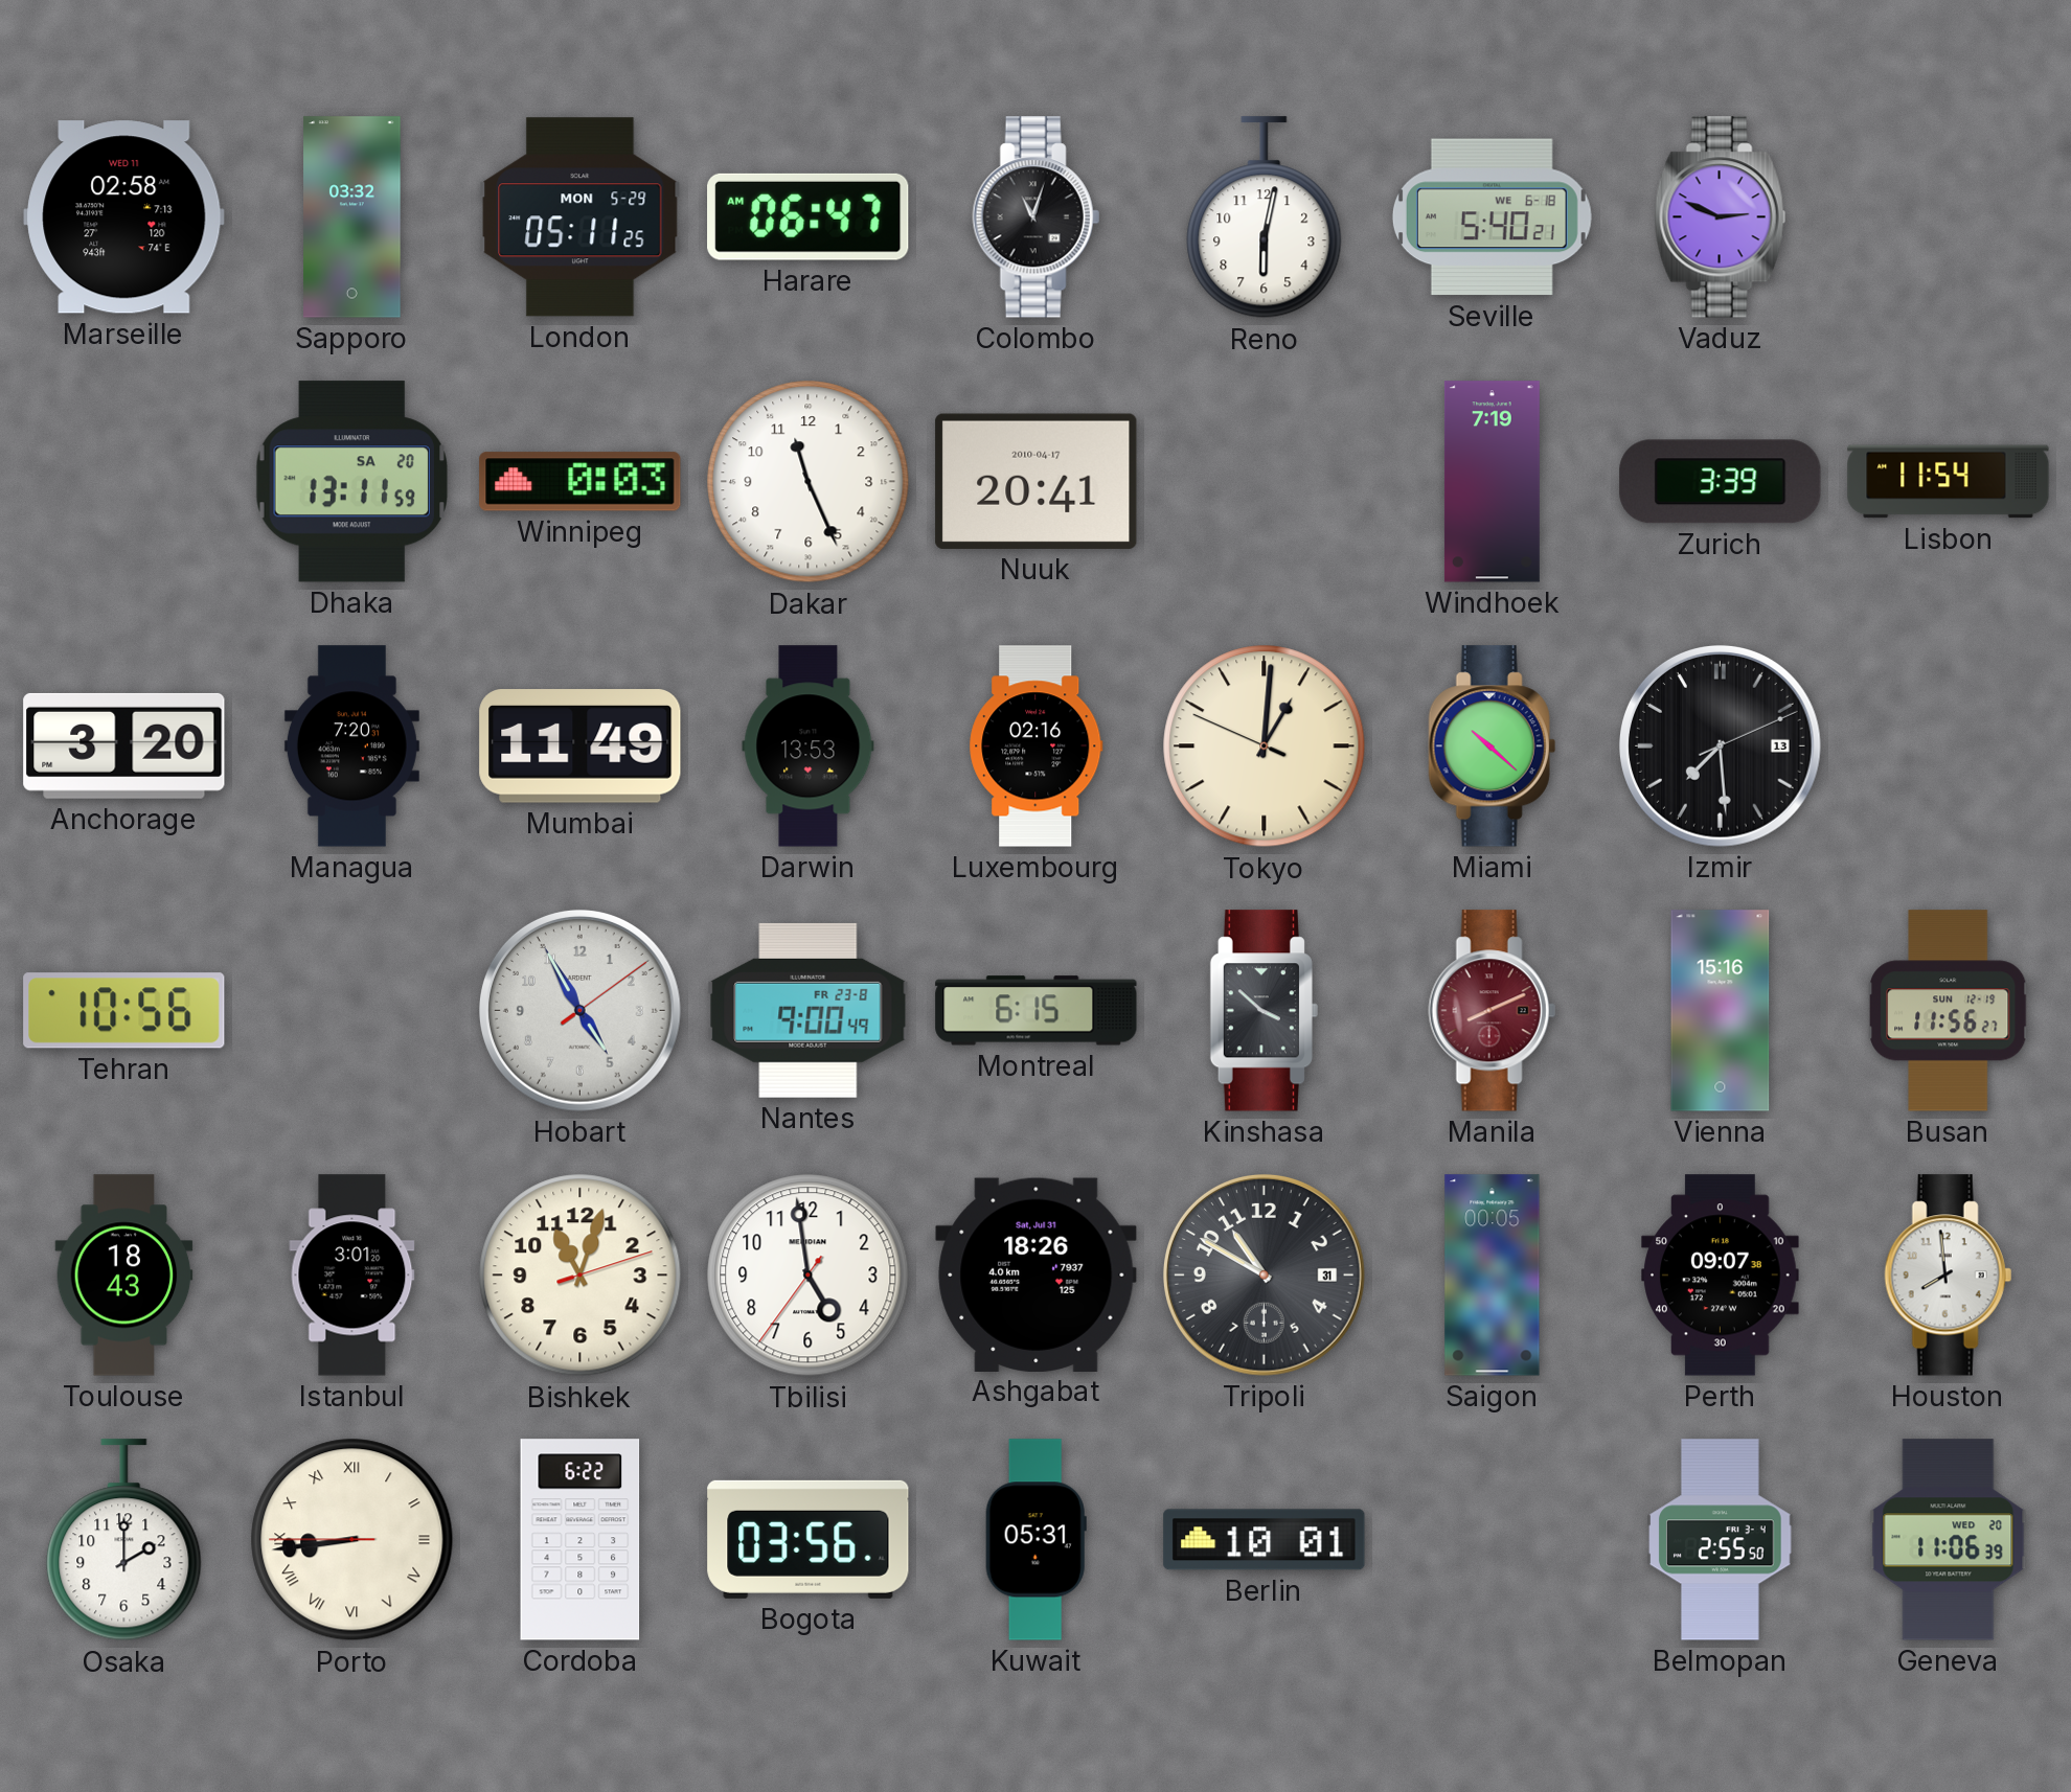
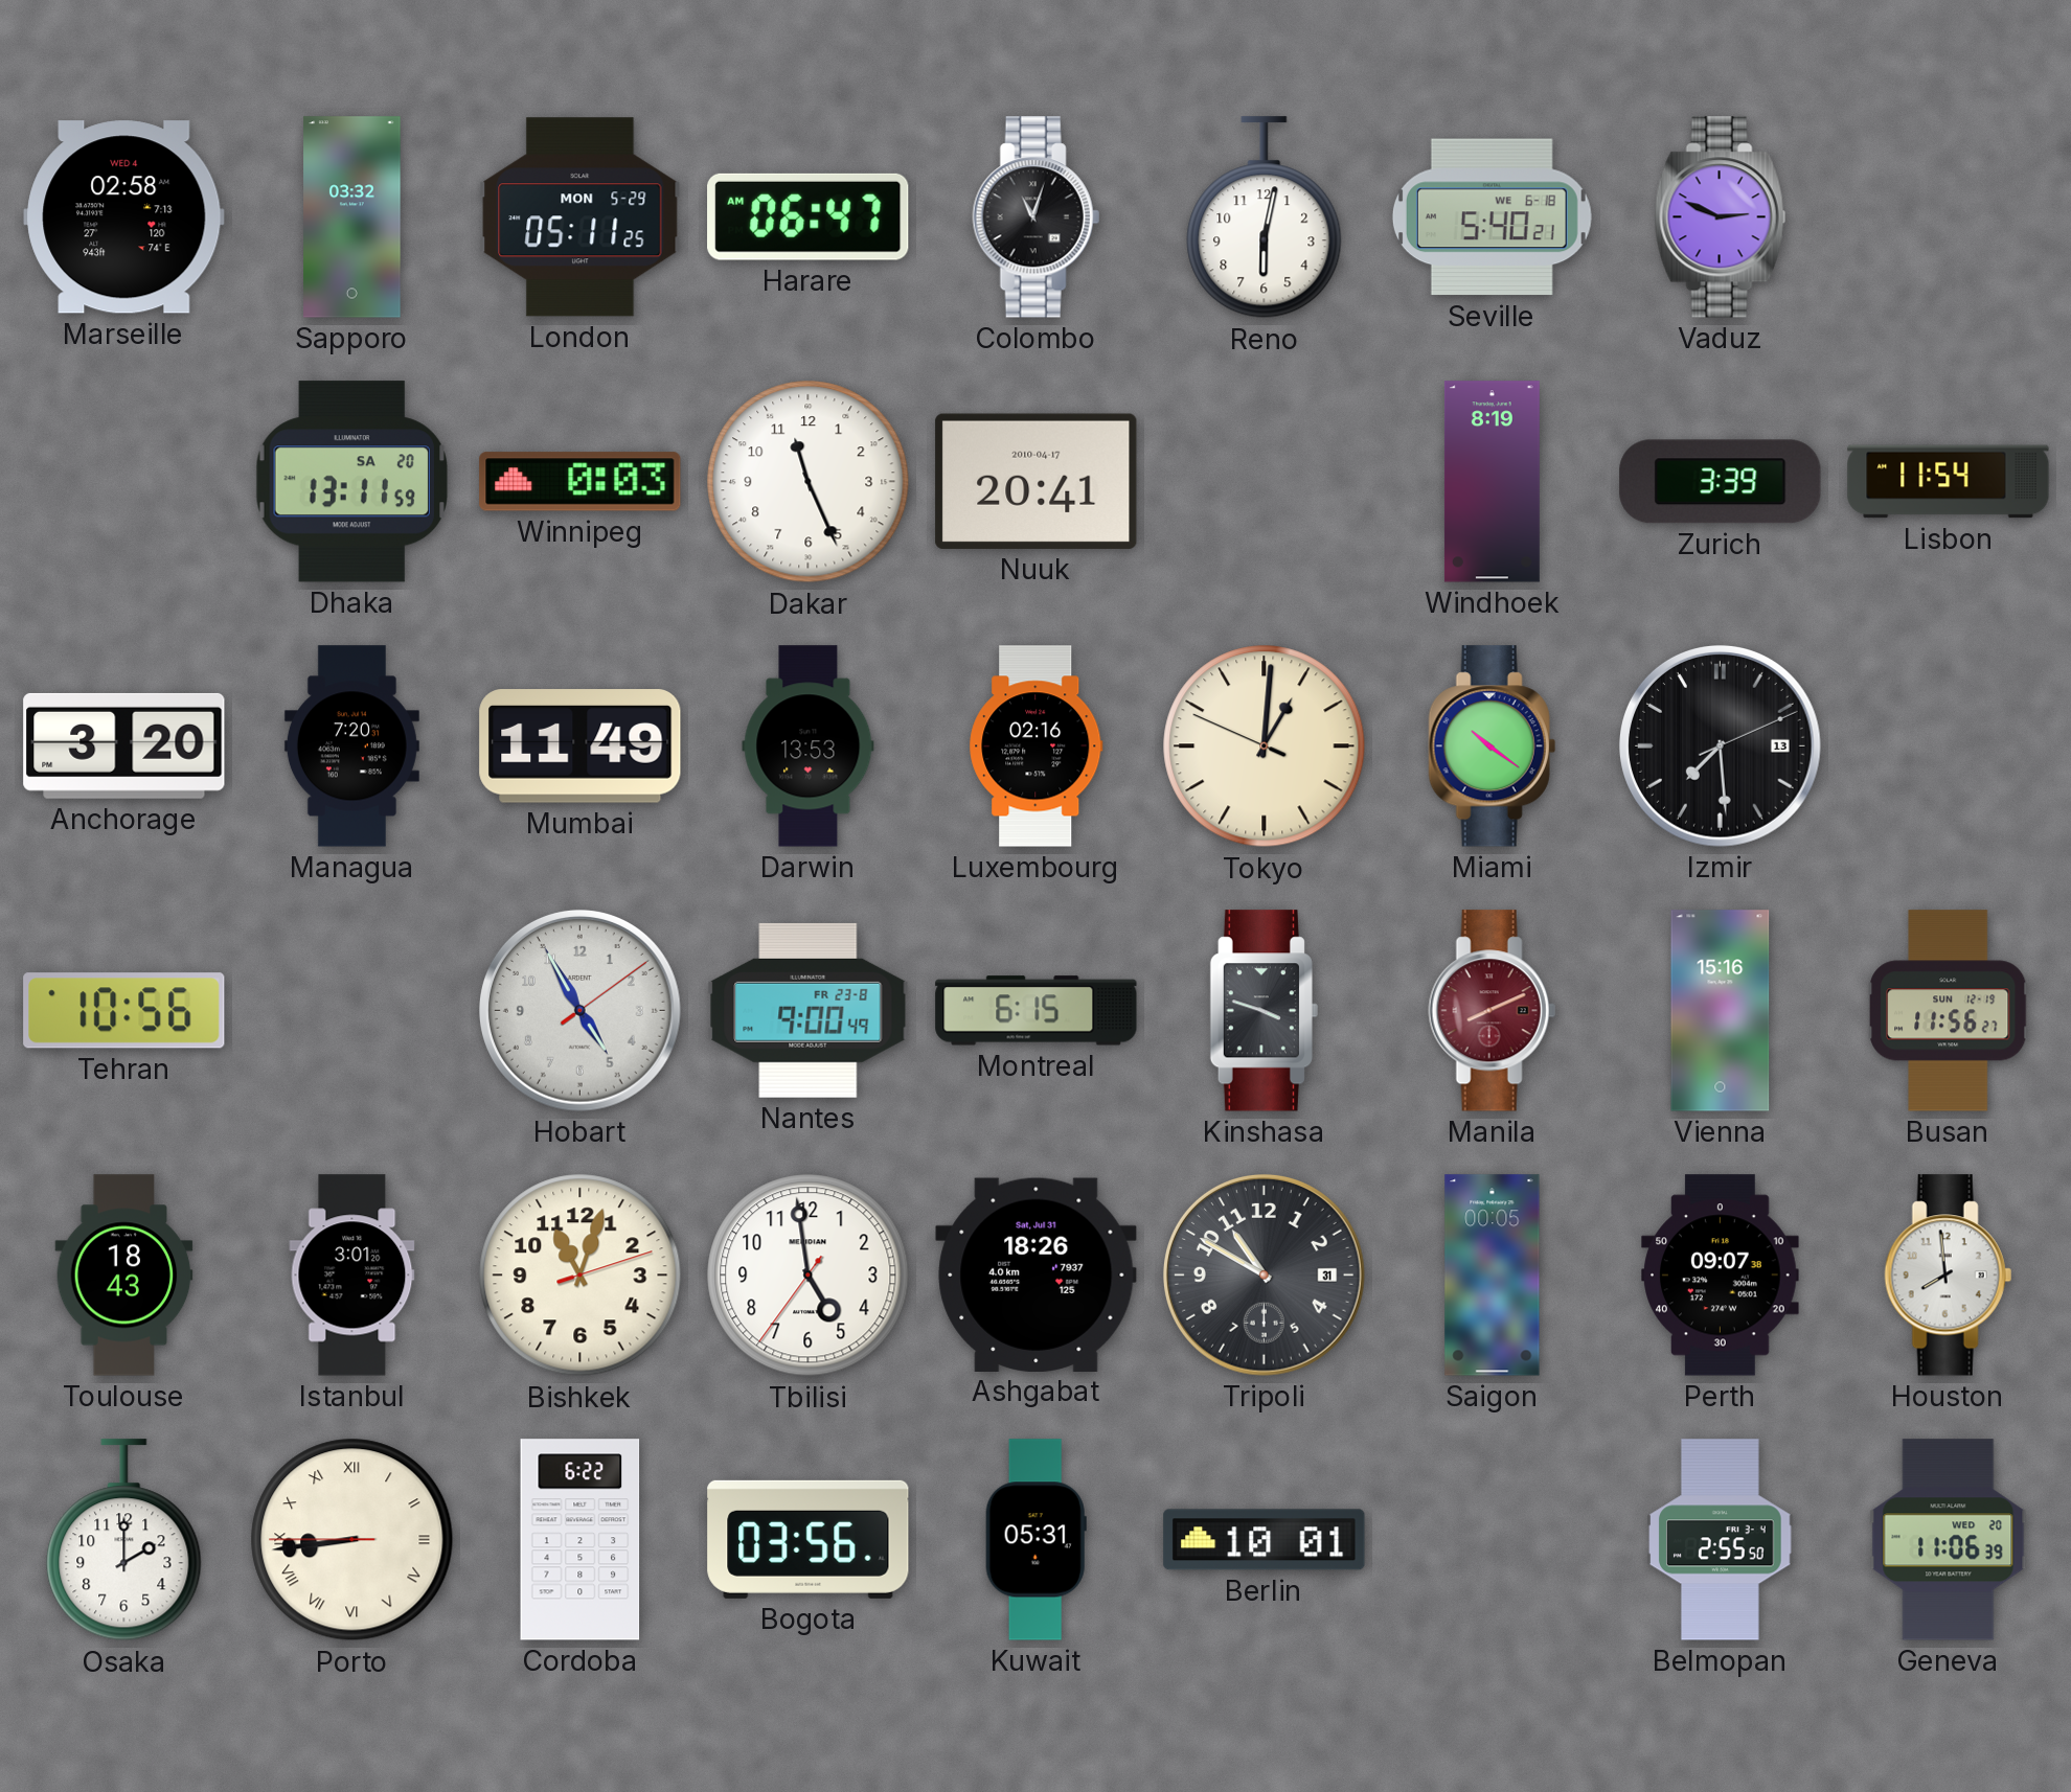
Marseille date: WED 11 -> WED 4 (124, 217)
Windhoek: 7:19 -> 8:19 (1492, 482)
Miami: 10:22 -> 10:21 (1492, 746)
Kinshasa: 3:52 -> 3:48 (1264, 1011)
